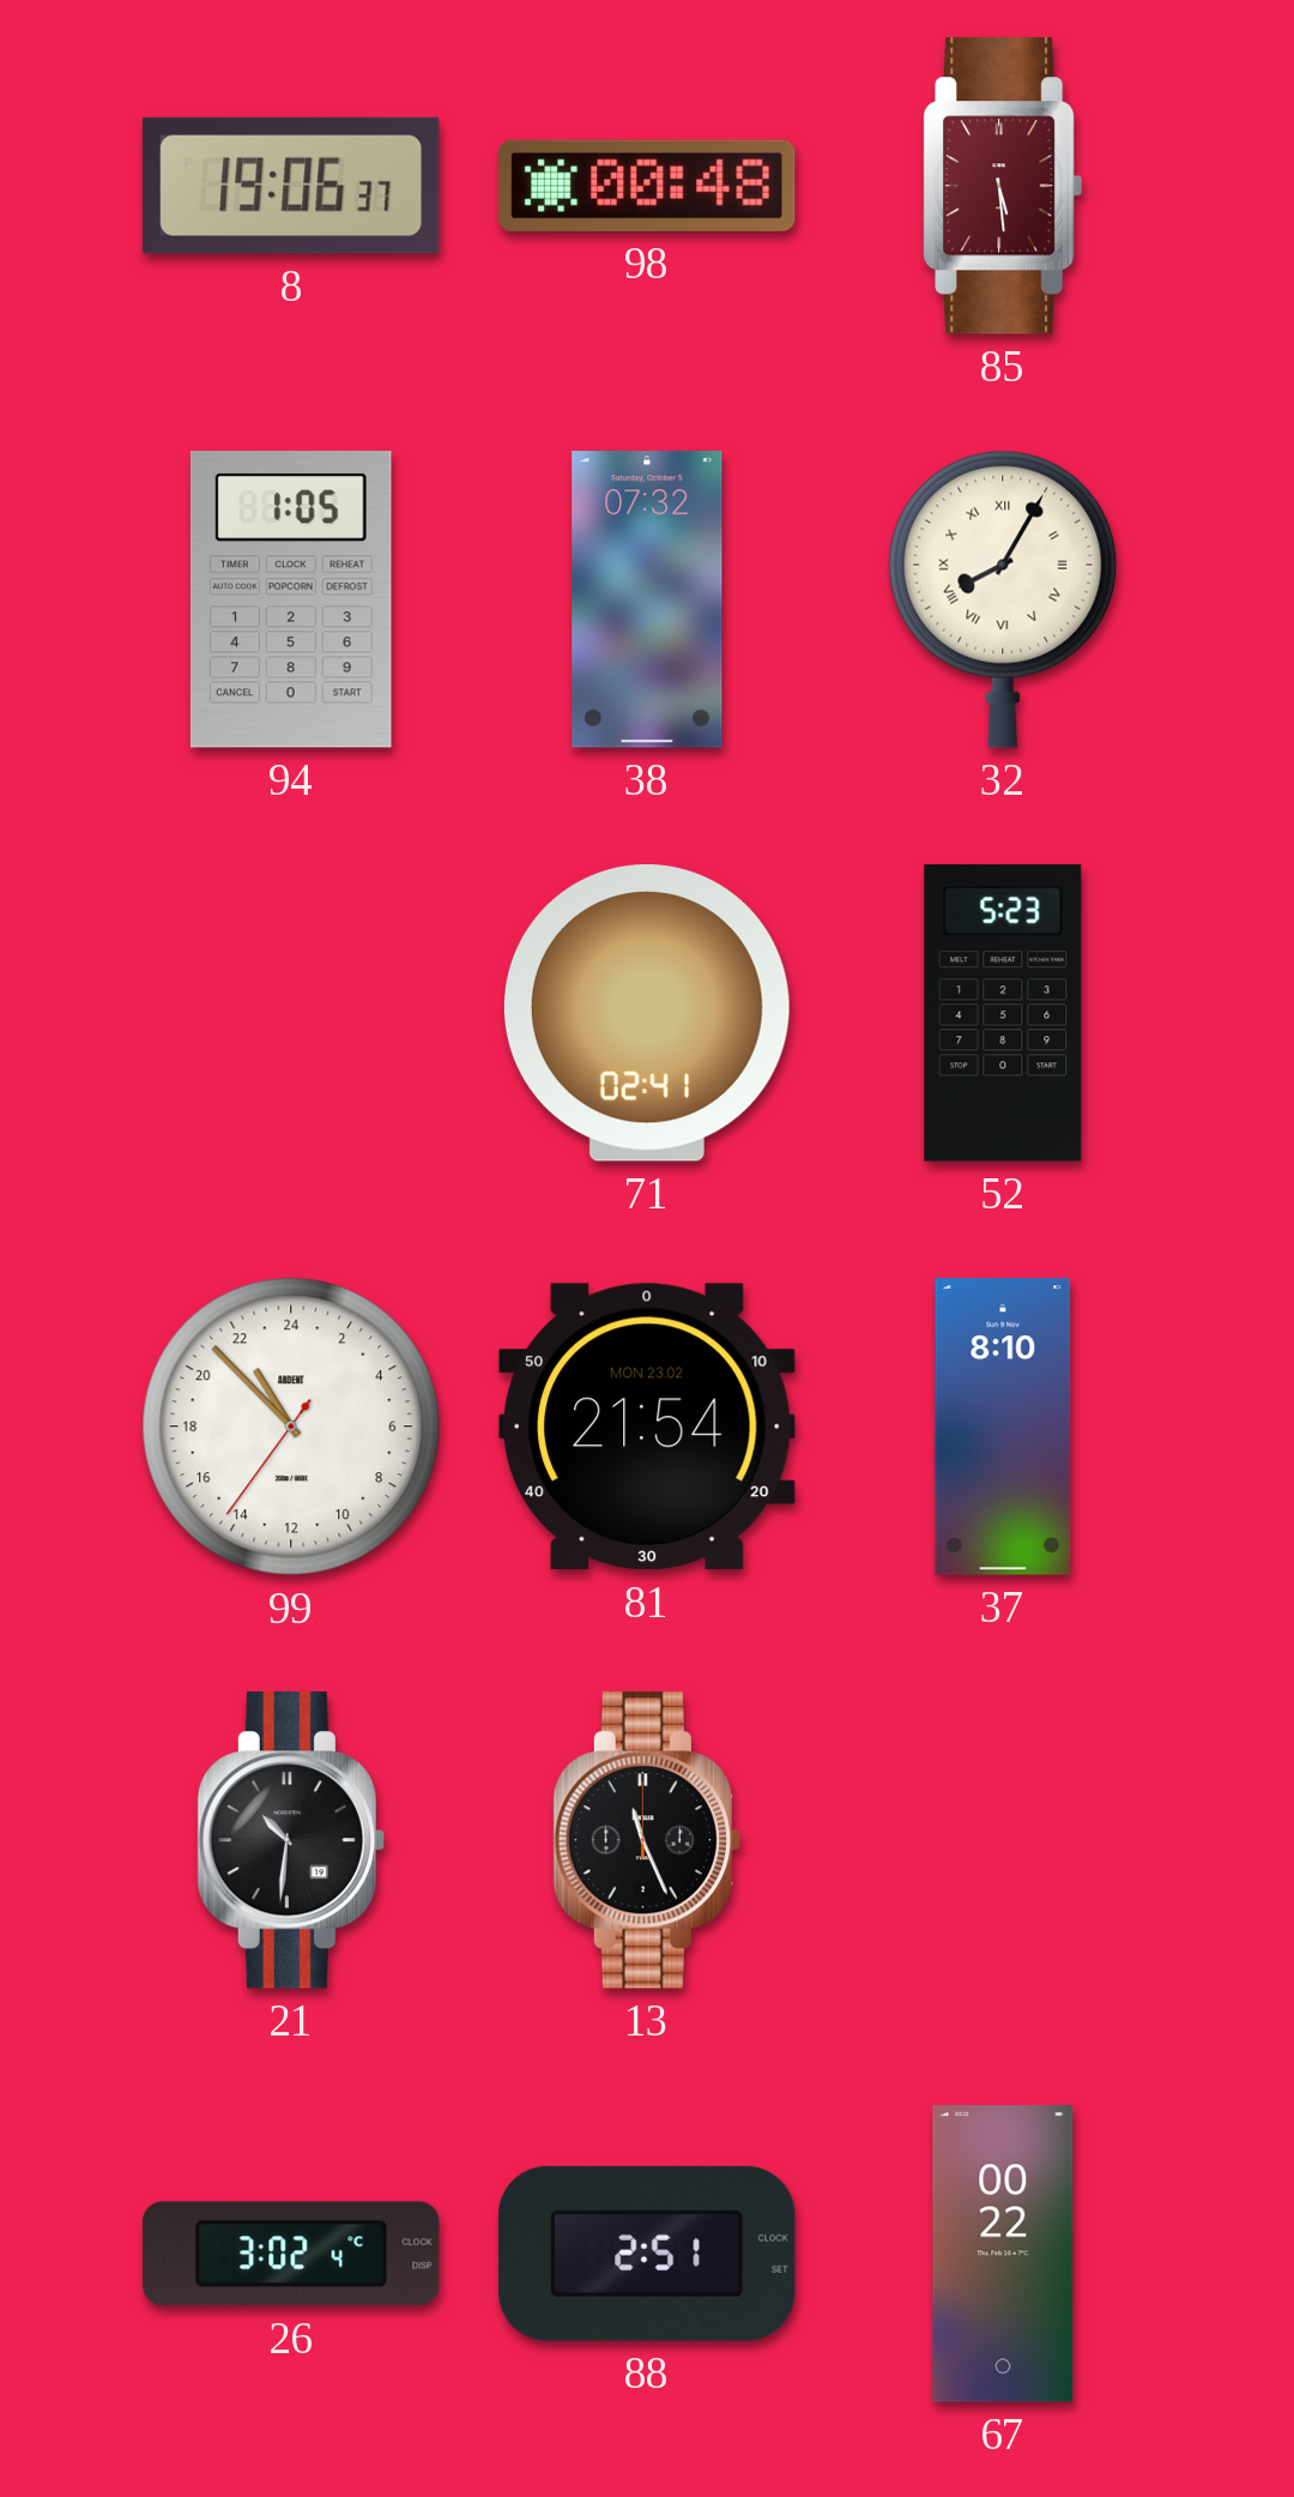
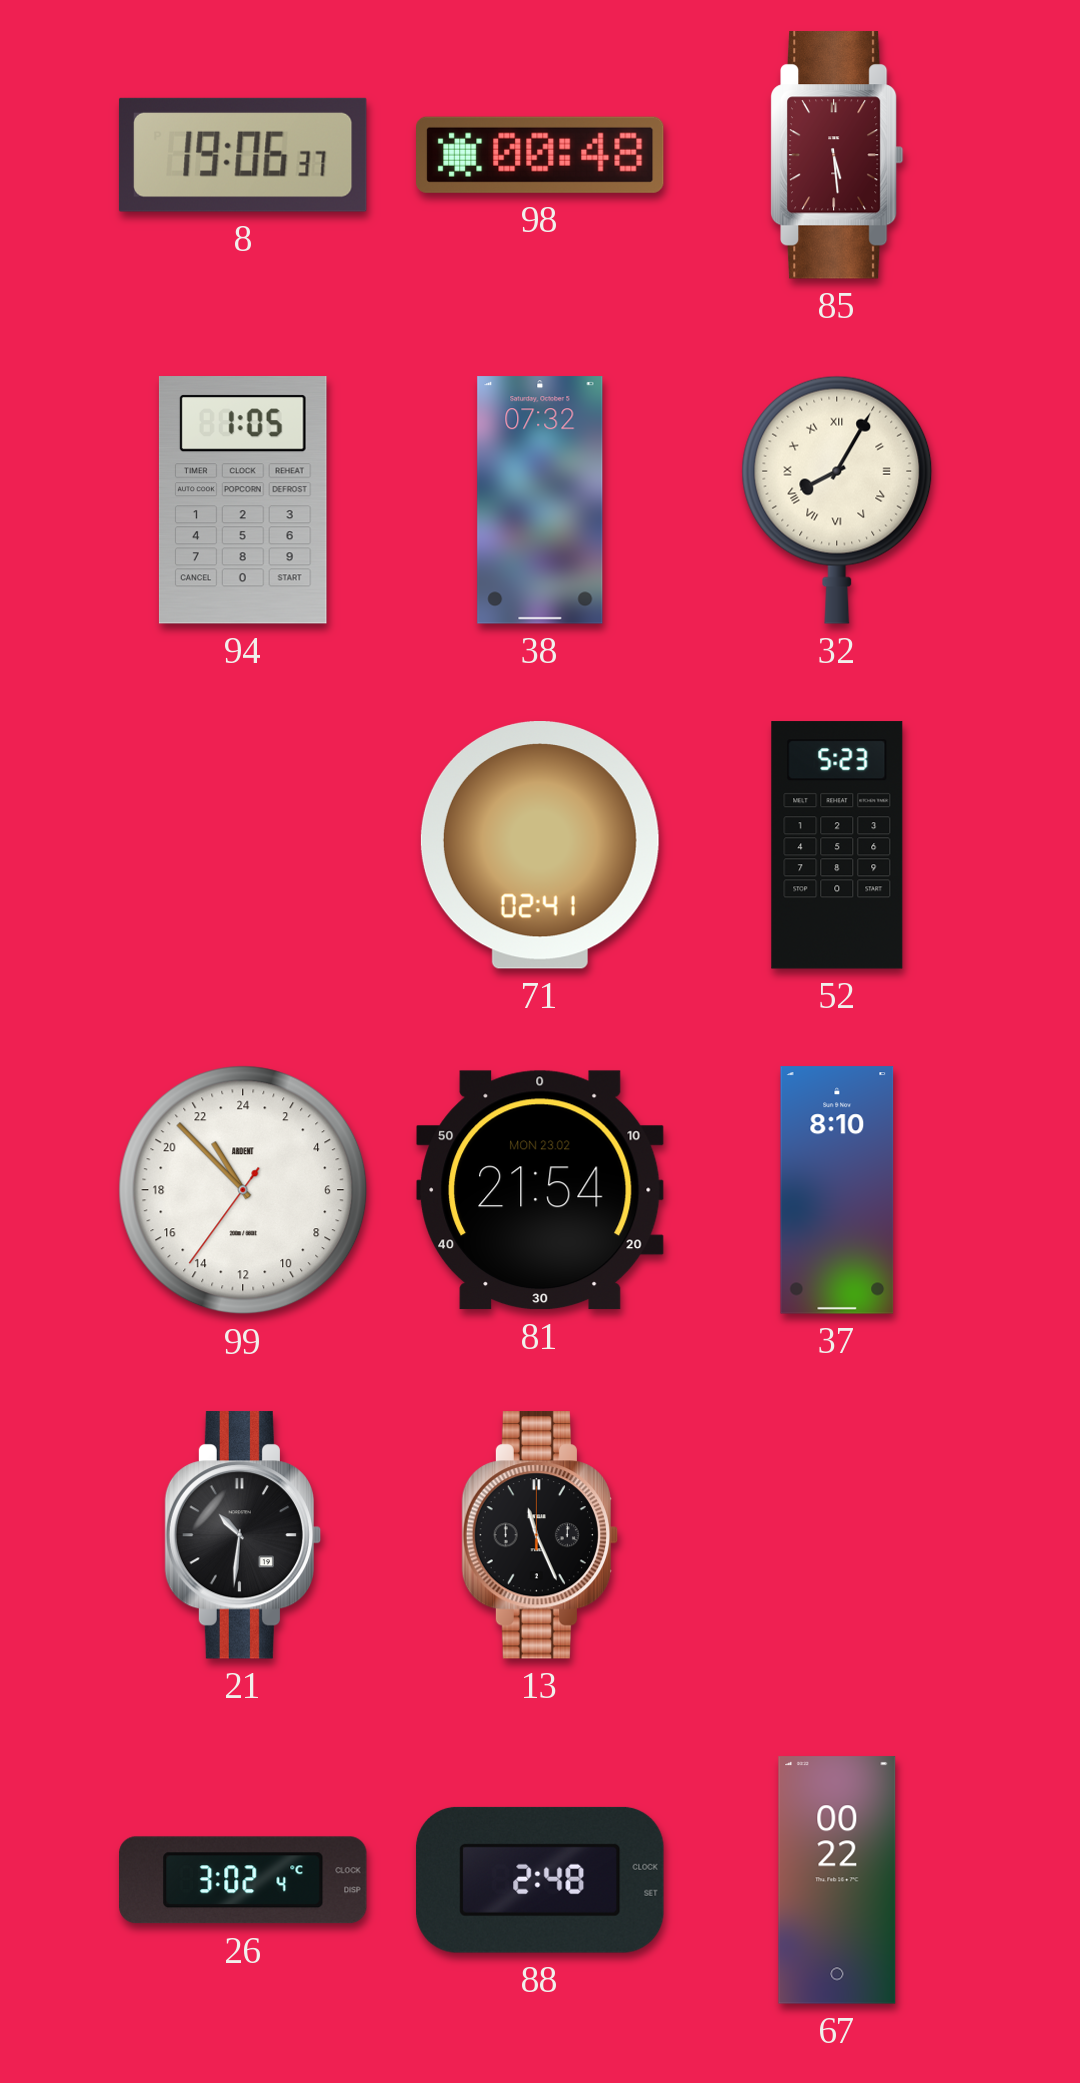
88: 2:51 -> 2:48 (540, 1880)
